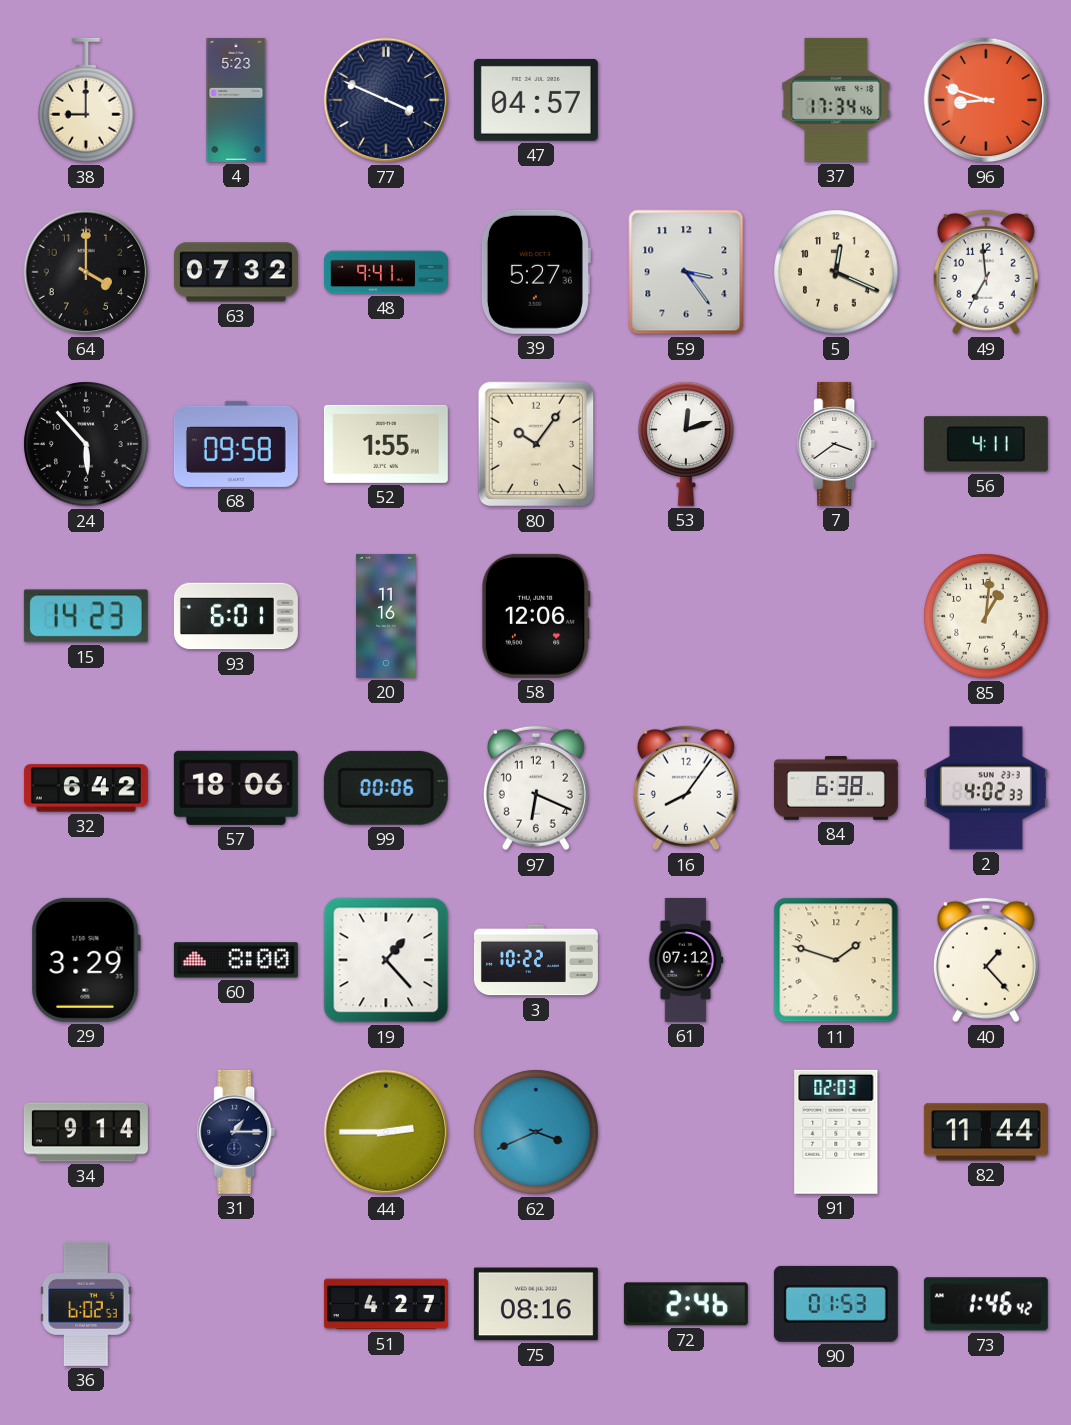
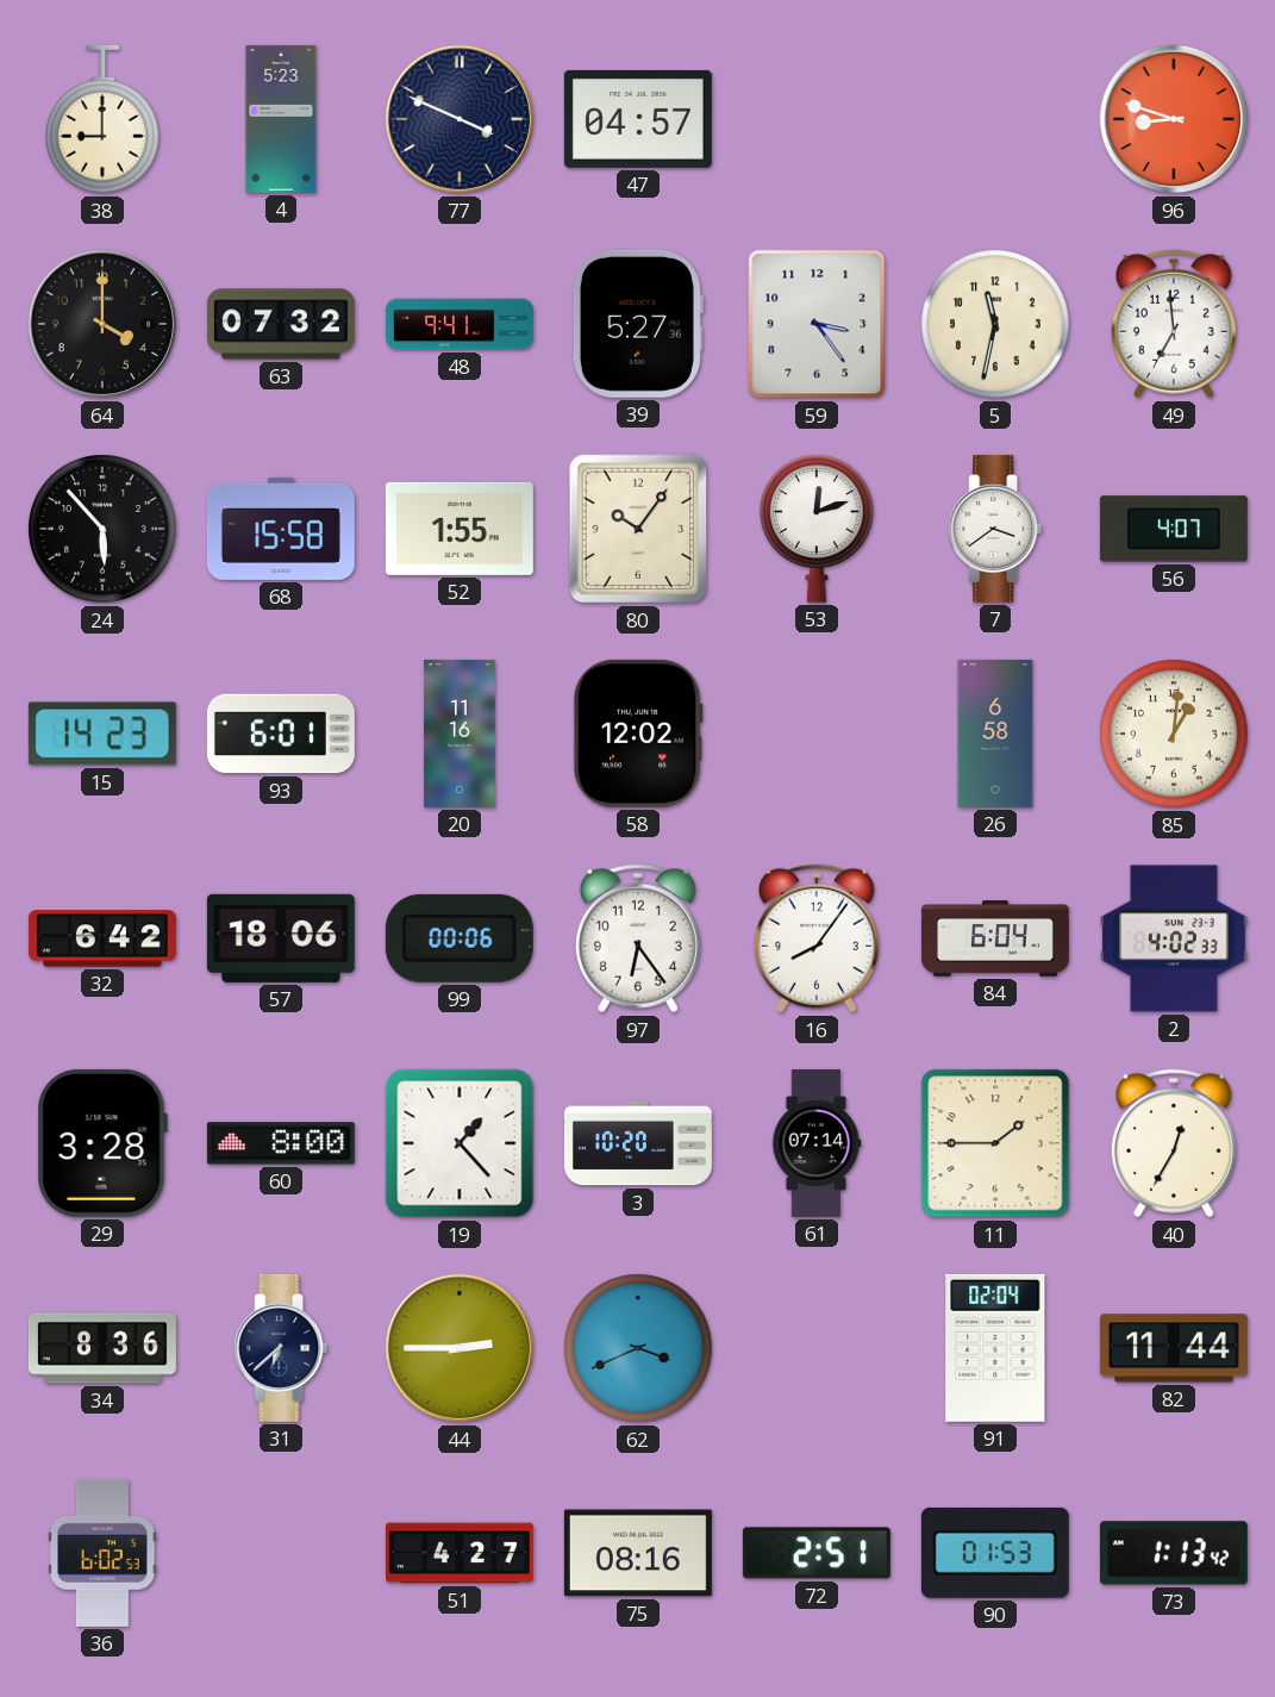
37: 17:34 -> none (836, 100)
5: 12:19 -> 11:32 (995, 324)
68: 09:58 -> 15:58 (281, 529)
56: 4:11 -> 4:07 (1174, 529)
58: 12:06 -> 12:02 (638, 734)
26: none -> 6:58 (995, 734)
97: 6:19 -> 6:24 (638, 938)
84: 6:38 -> 6:04 (995, 938)
29: 3:29 -> 3:28 (102, 1143)
3: 10:22 -> 10:20 (638, 1143)
61: 07:12 -> 07:14 (817, 1143)
11: 1:48 -> 1:45 (995, 1143)
40: 1:23 -> 12:35 (1174, 1143)
34: 9:14 -> 8:36 (102, 1348)
31: 1:15 -> 6:38 (281, 1348)
91: 02:03 -> 02:04 (995, 1348)
72: 2:46 -> 2:51 (817, 1553)
73: 1:46 -> 1:13 (1174, 1553)
